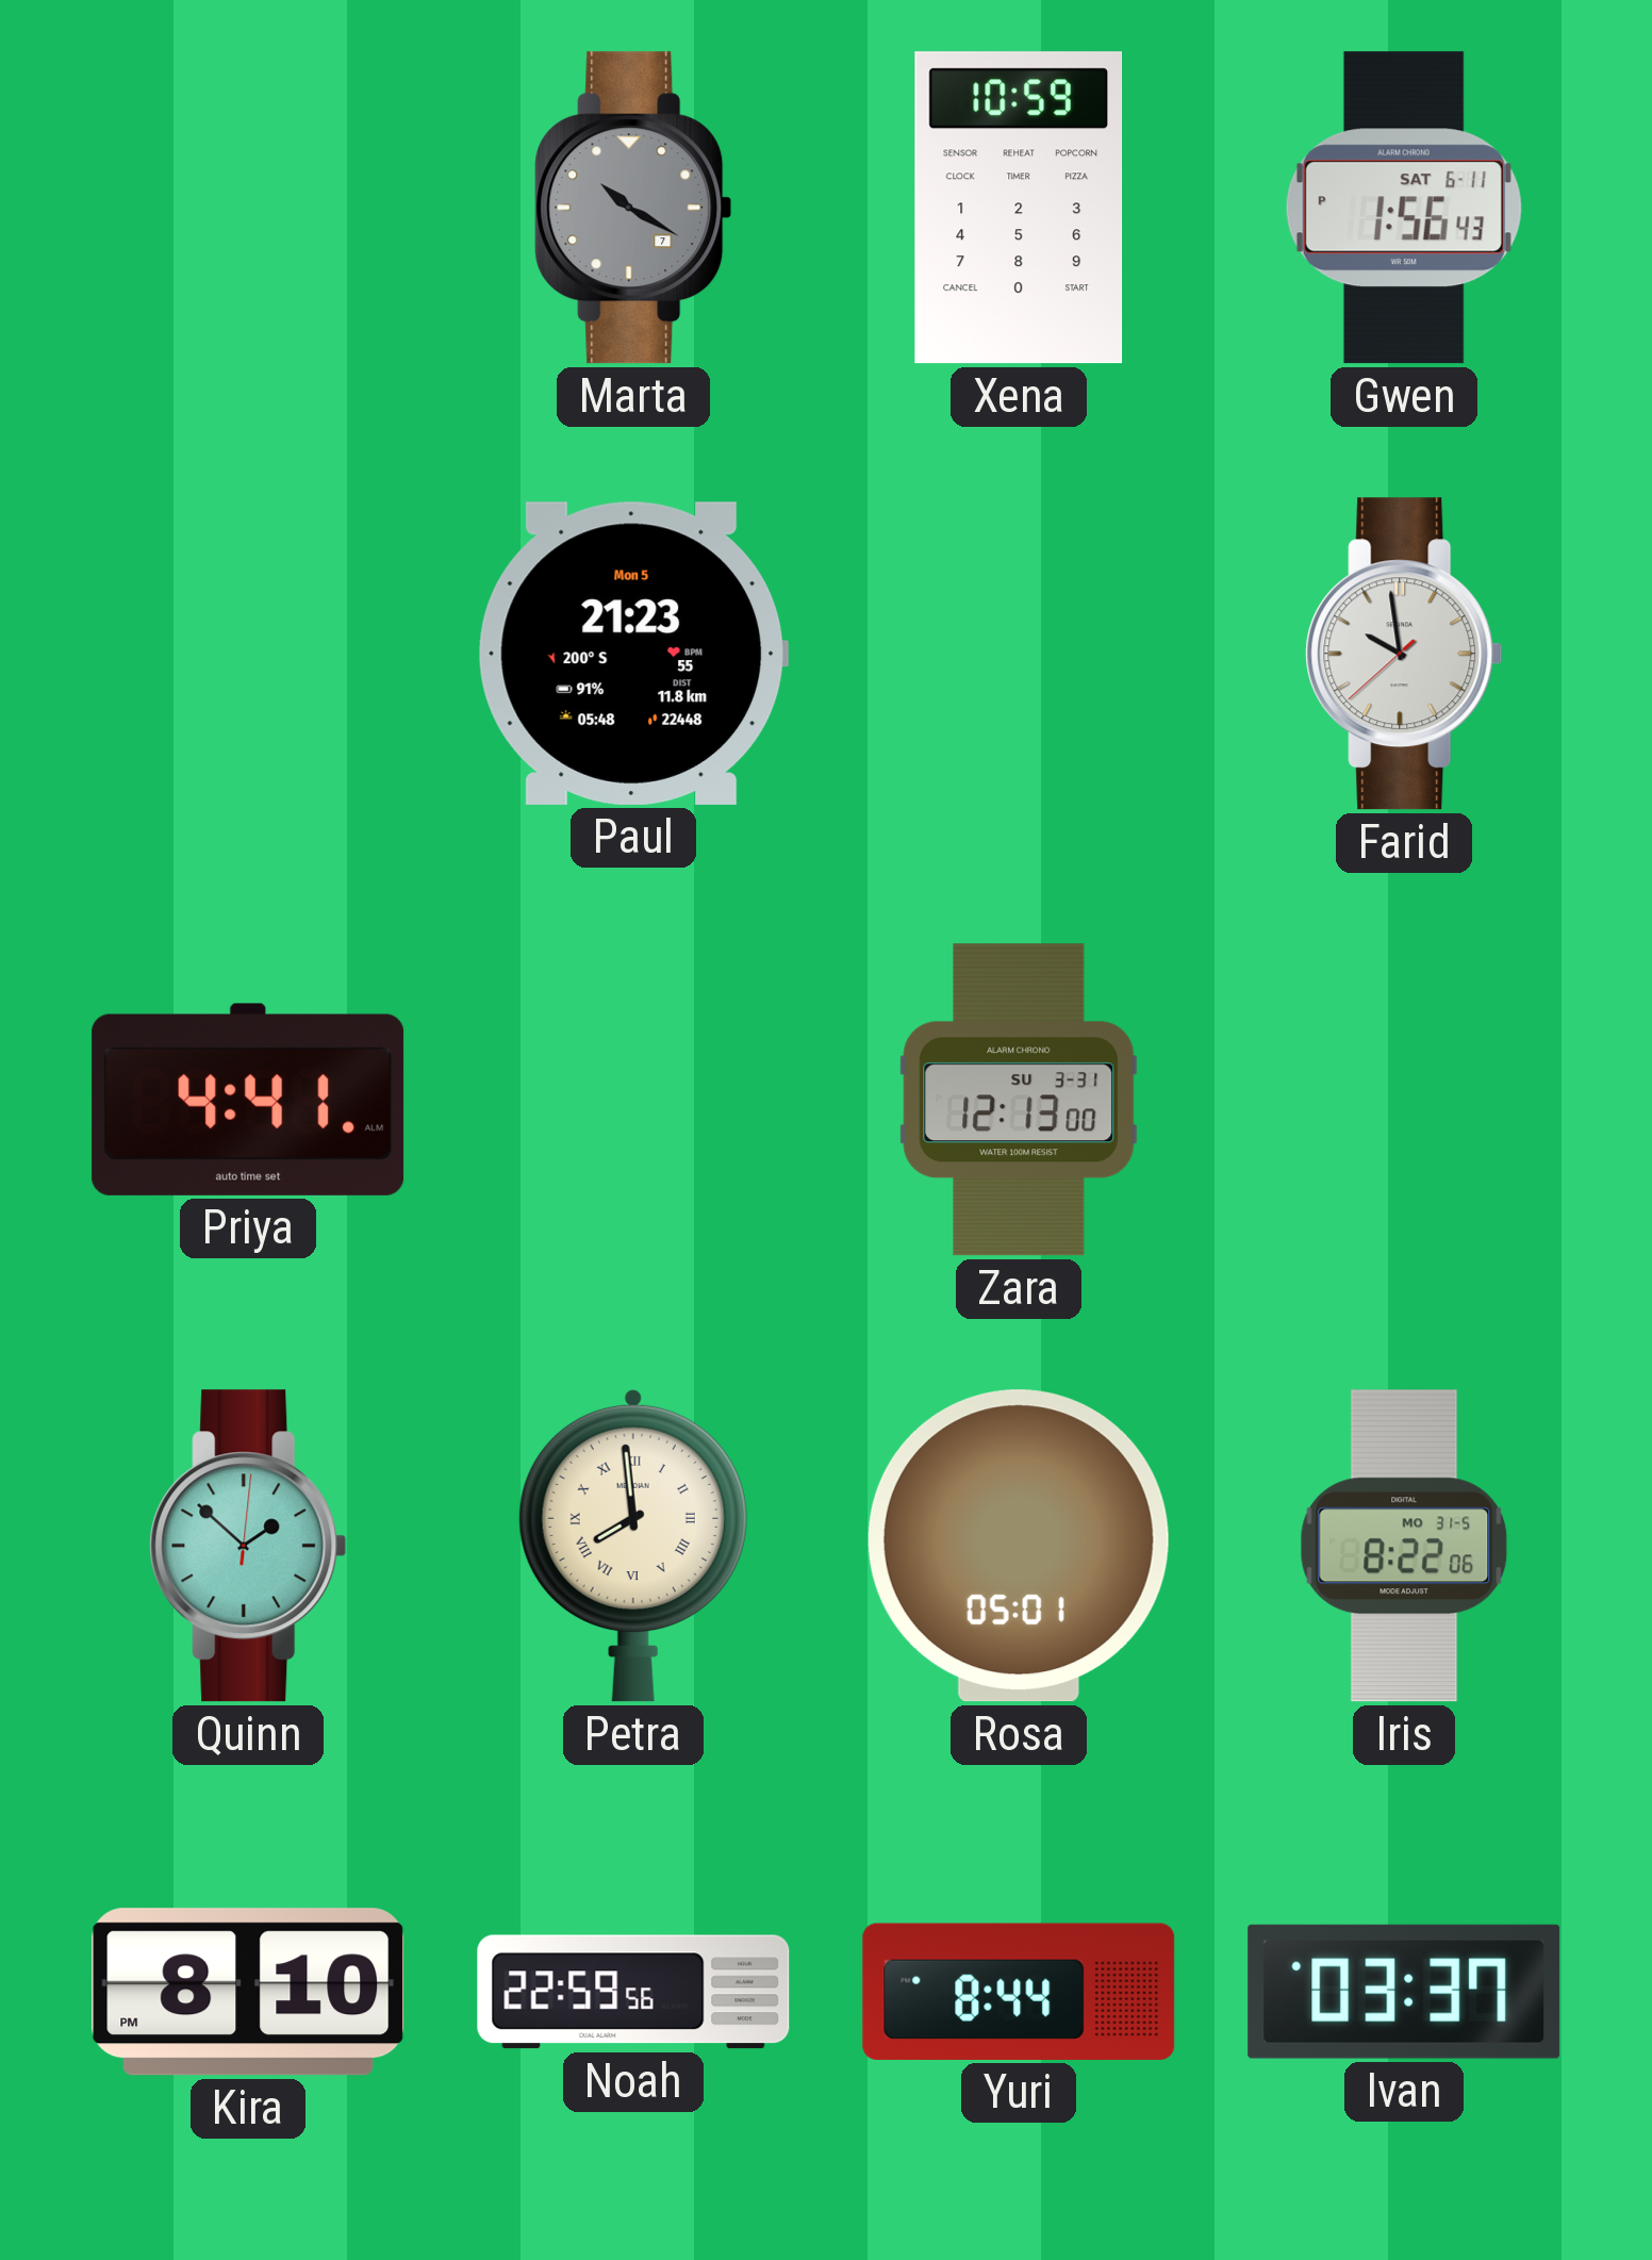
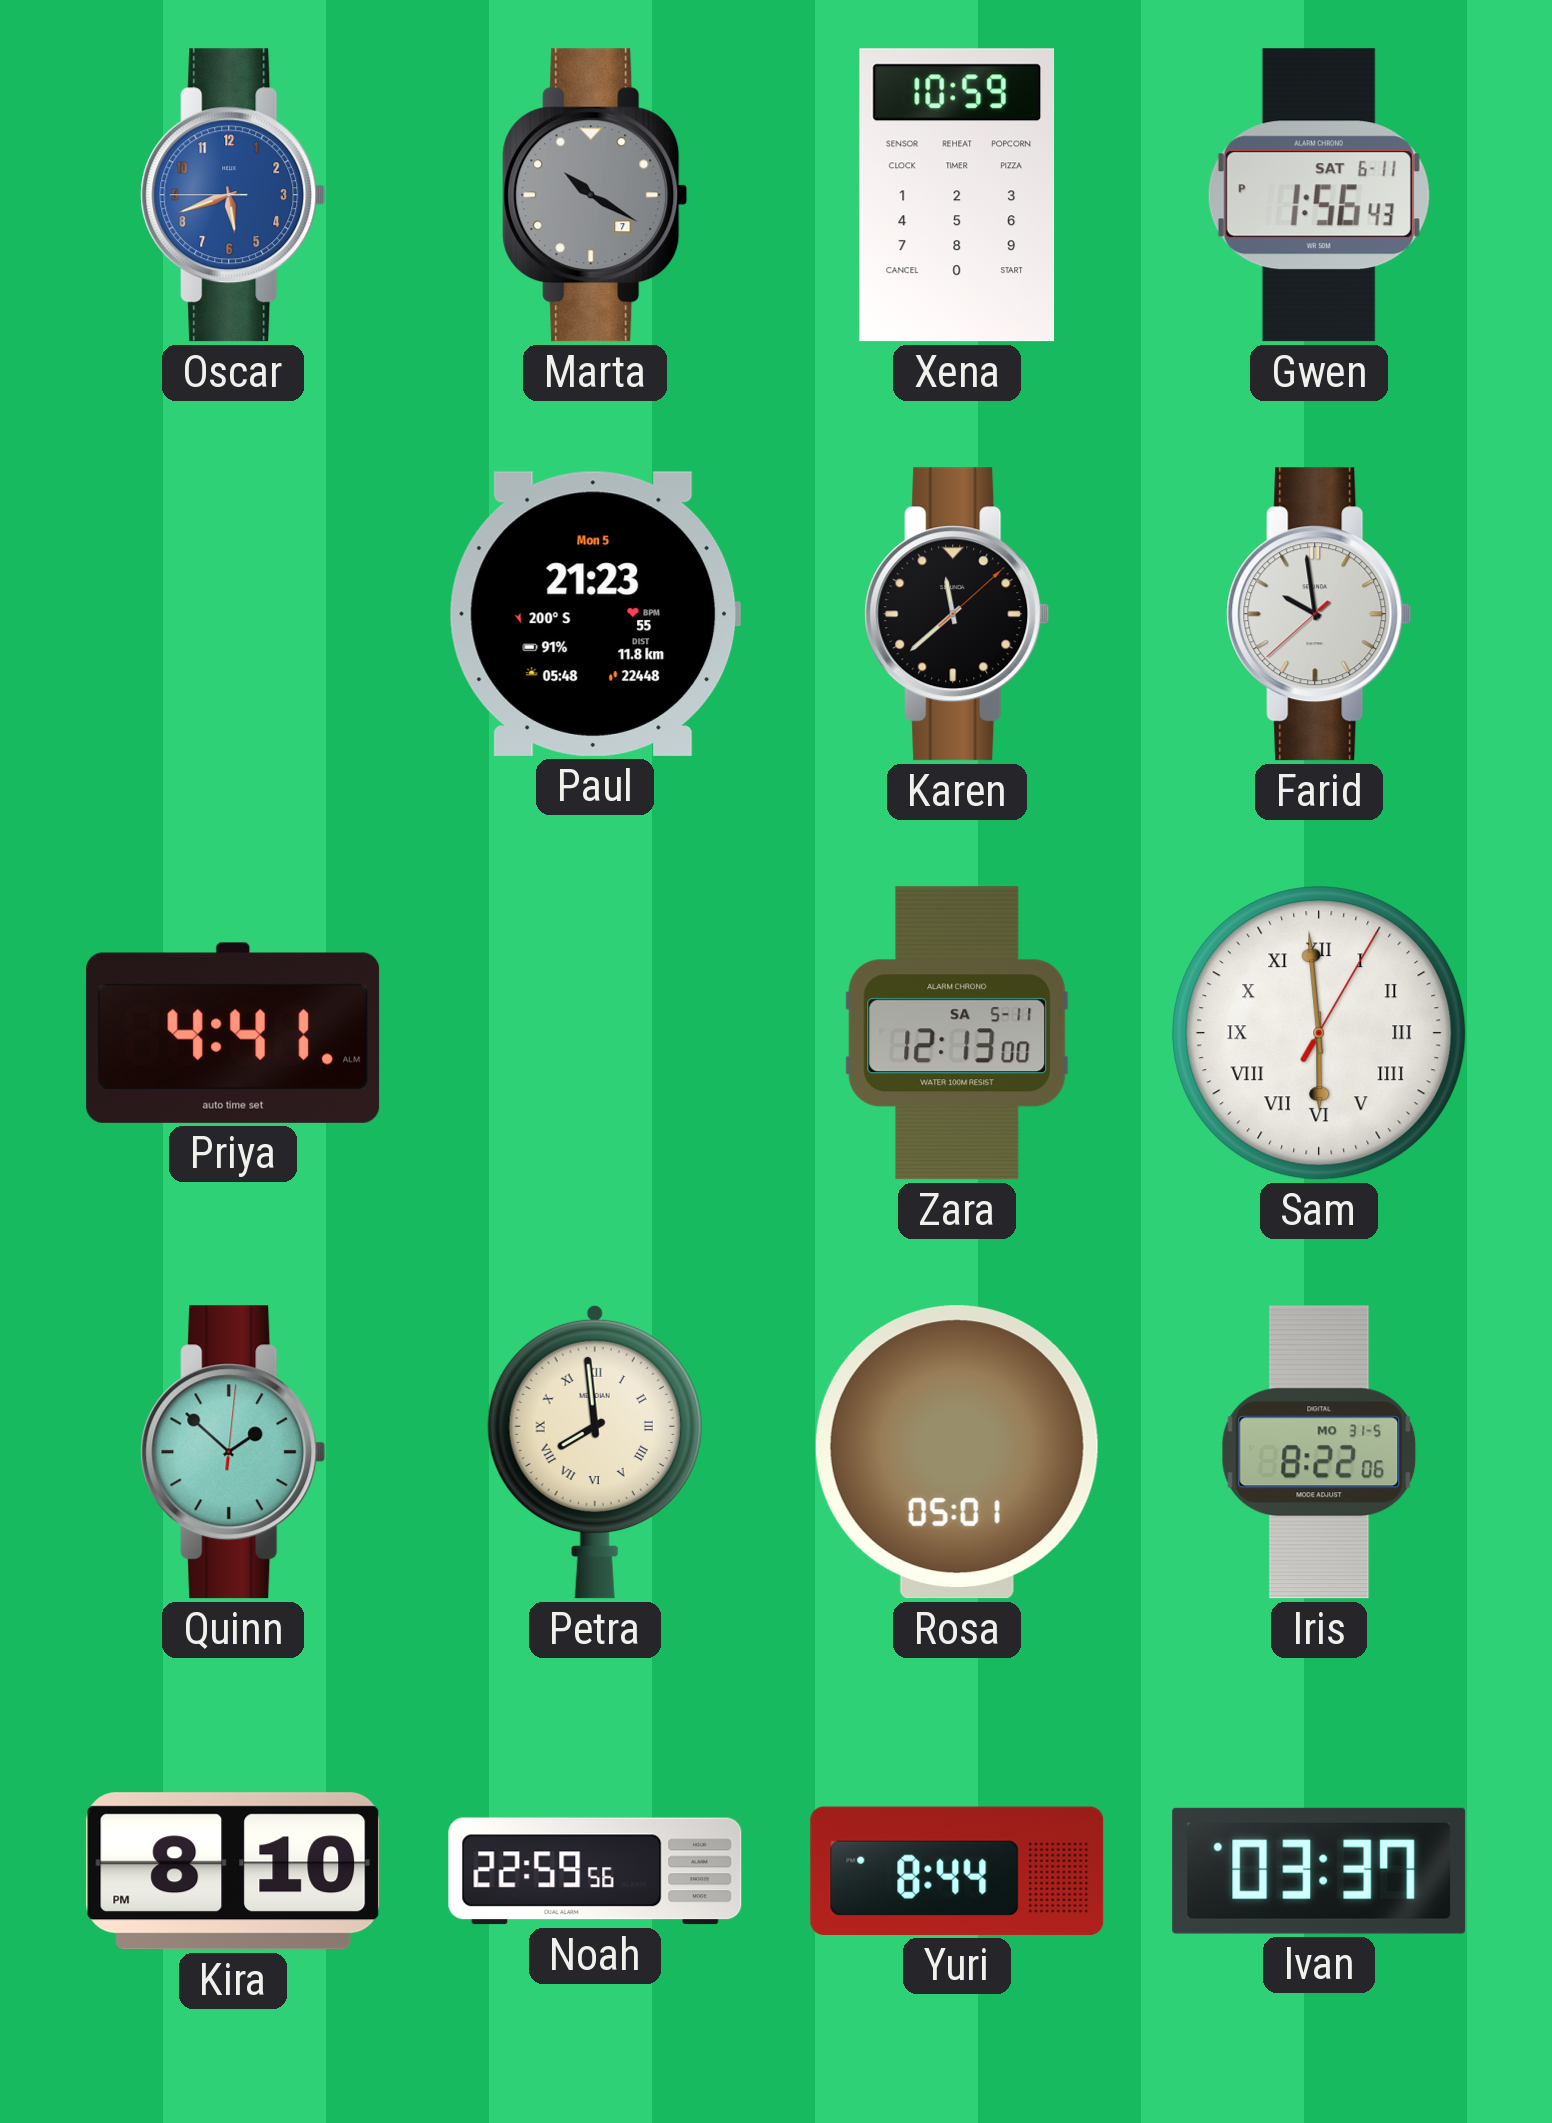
Oscar: none -> 5:41 (233, 195)
Karen: none -> 11:38 (957, 614)
Zara date: SU 3-31 -> SA 5-11 (957, 1033)
Sam: none -> 5:59 (1319, 1033)
